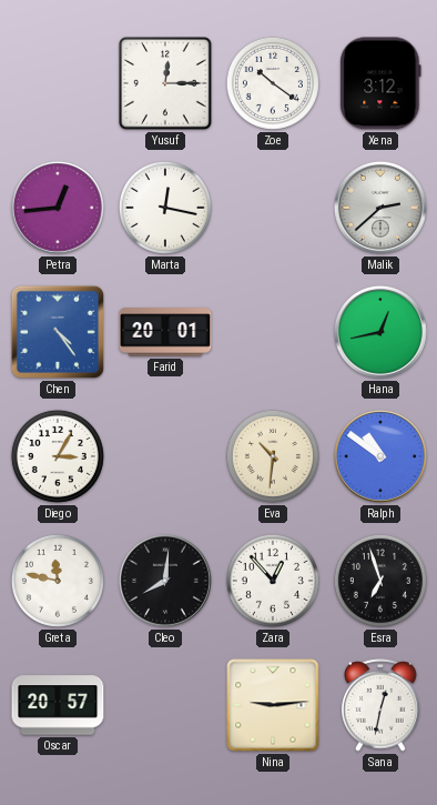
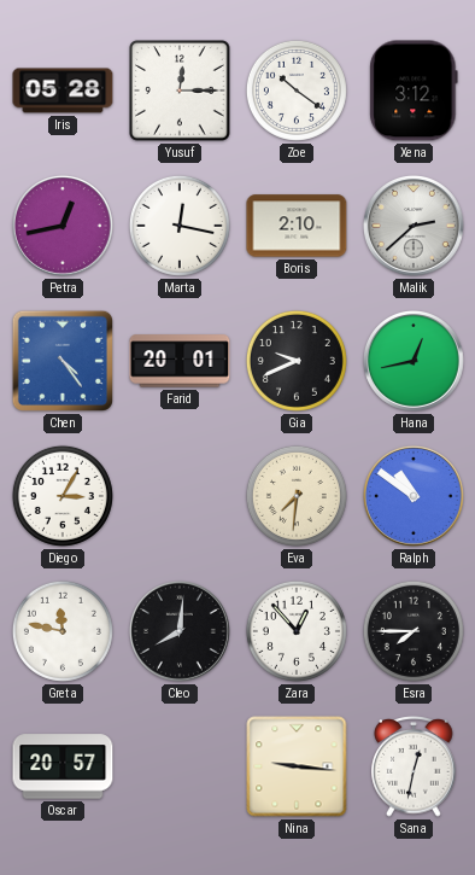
Iris: none -> 05:28 (63, 91)
Petra: 12:44 -> 12:43 (63, 226)
Boris: none -> 2:10 (297, 226)
Gia: none -> 9:41 (297, 361)
Eva: 10:31 -> 7:31 (297, 496)
Esra: 6:57 -> 7:45 (414, 631)
Nina: 9:14 -> 9:16 (297, 766)
